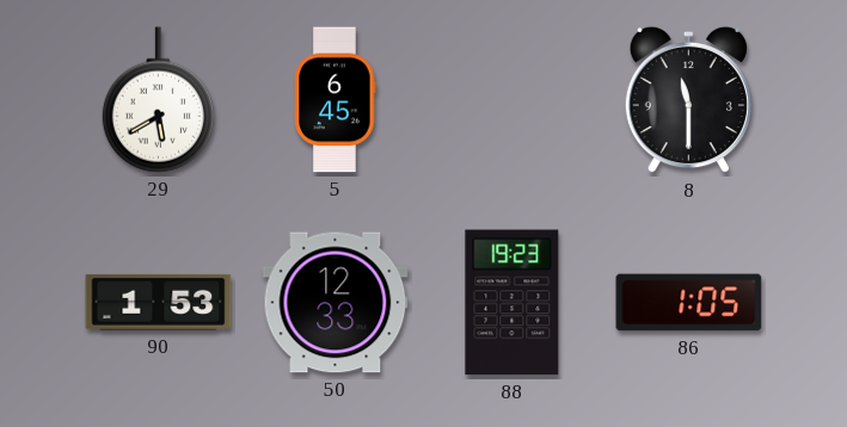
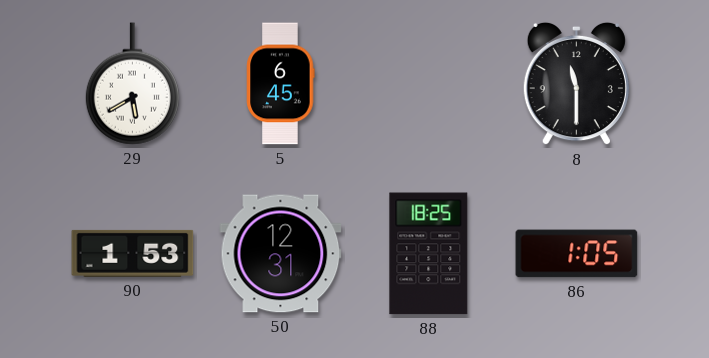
50: 12:33 -> 12:31 (281, 254)
88: 19:23 -> 18:25 (429, 254)
